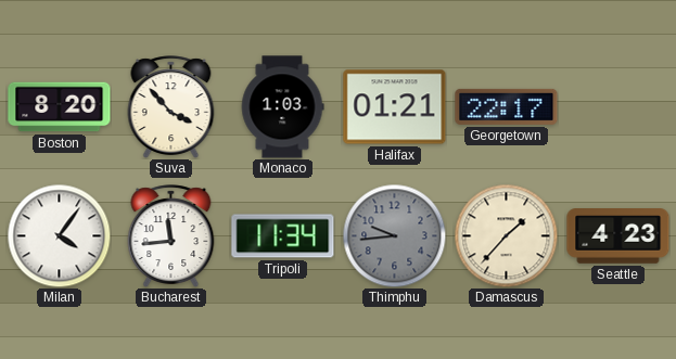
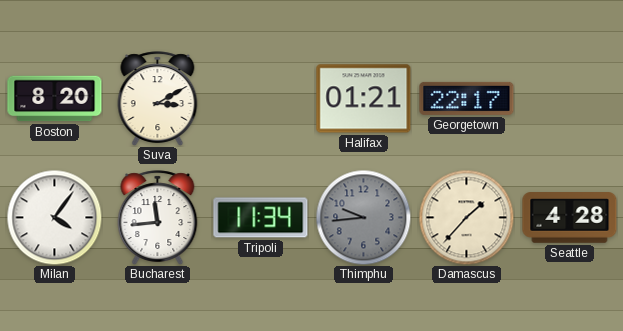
Suva: 3:53 -> 3:10 (158, 99)
Monaco: 1:03 -> none (282, 107)
Seattle: 4:23 -> 4:28 (570, 218)
